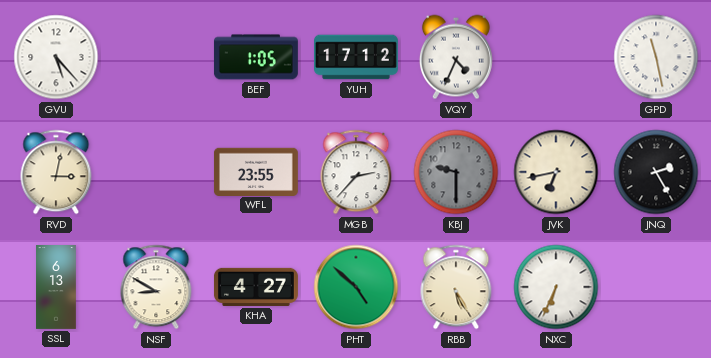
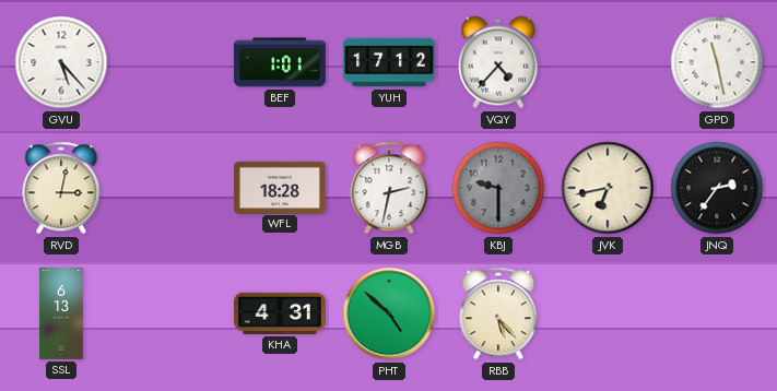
BEF: 1:05 -> 1:01 (280, 62)
VQY: 4:34 -> 4:37 (498, 62)
WFL: 23:55 -> 18:28 (280, 187)
MGB: 2:37 -> 2:32 (389, 188)
JNQ: 2:25 -> 2:36 (717, 188)
NSF: 8:50 -> none (156, 287)
KHA: 4:27 -> 4:31 (280, 313)
RBB: 5:25 -> 5:23 (498, 313)
NXC: 6:34 -> none (556, 287)
